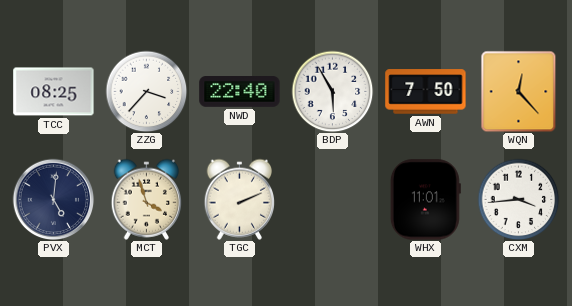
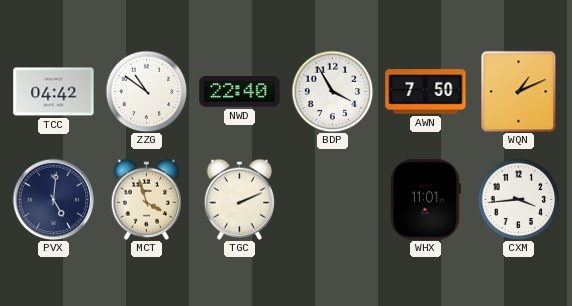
TCC: 08:25 -> 04:42 (54, 92)
ZZG: 3:37 -> 10:51 (146, 91)
BDP: 5:55 -> 3:55 (332, 91)
WQN: 12:23 -> 1:11 (519, 91)
